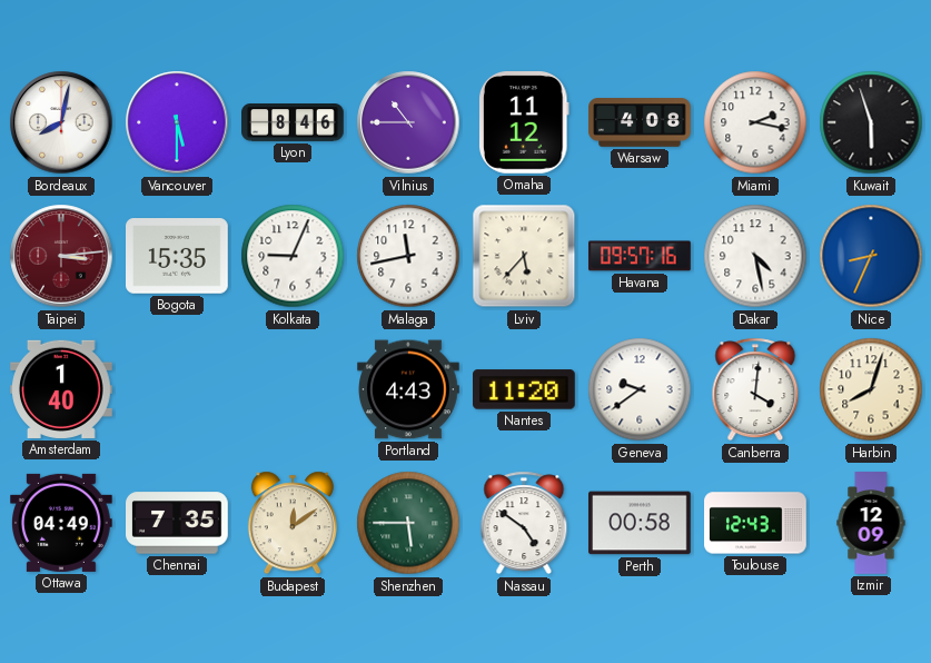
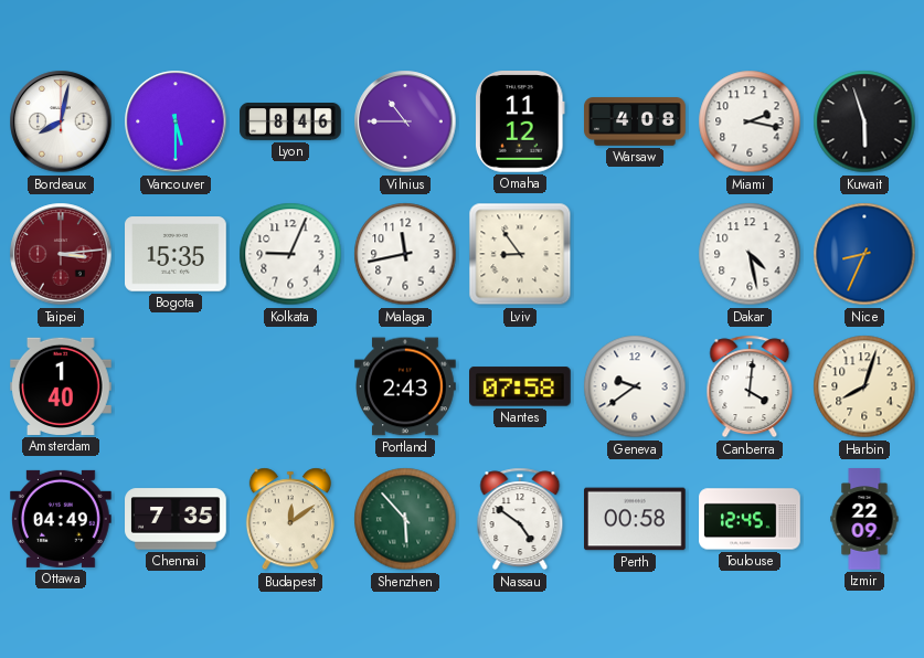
Lviv: 5:37 -> 8:54 (520, 254)
Havana: 09:57 -> none (641, 256)
Portland: 4:43 -> 2:43 (405, 386)
Nantes: 11:20 -> 07:58 (521, 386)
Shenzhen: 5:45 -> 5:53 (405, 519)
Toulouse: 12:43 -> 12:45 (750, 519)
Izmir: 12:09 -> 22:09 (864, 519)
